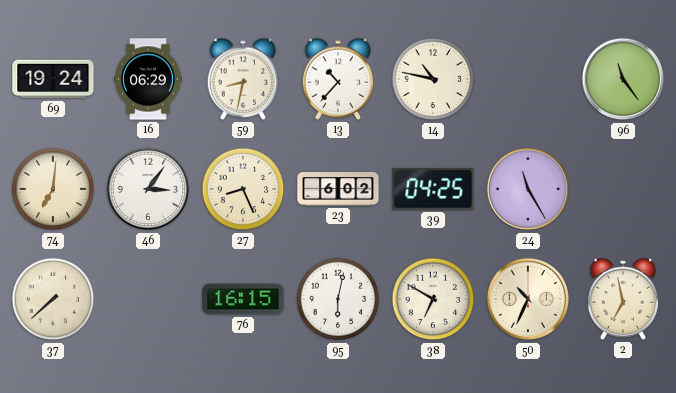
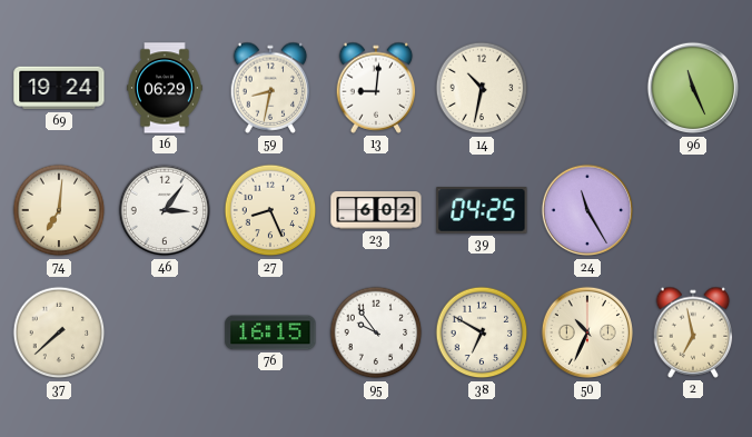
13: 10:37 -> 9:01 (376, 88)
14: 10:47 -> 10:32 (482, 88)
96: 11:24 -> 11:26 (693, 88)
95: 6:02 -> 9:54 (376, 332)
